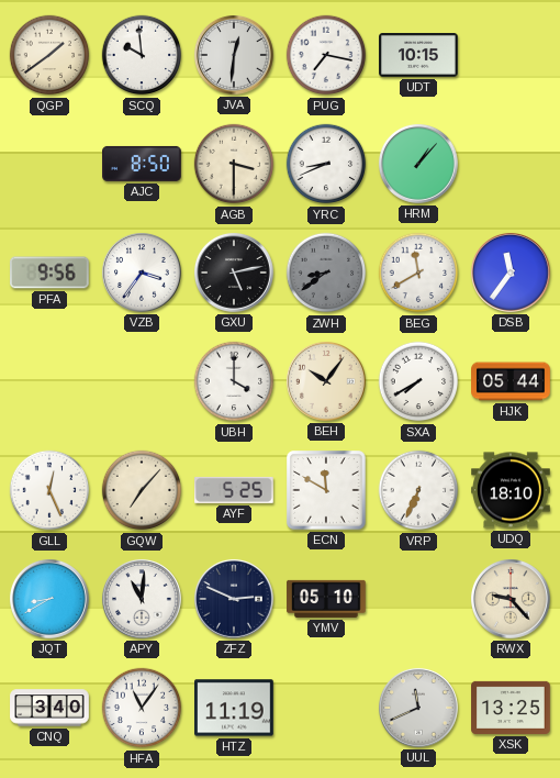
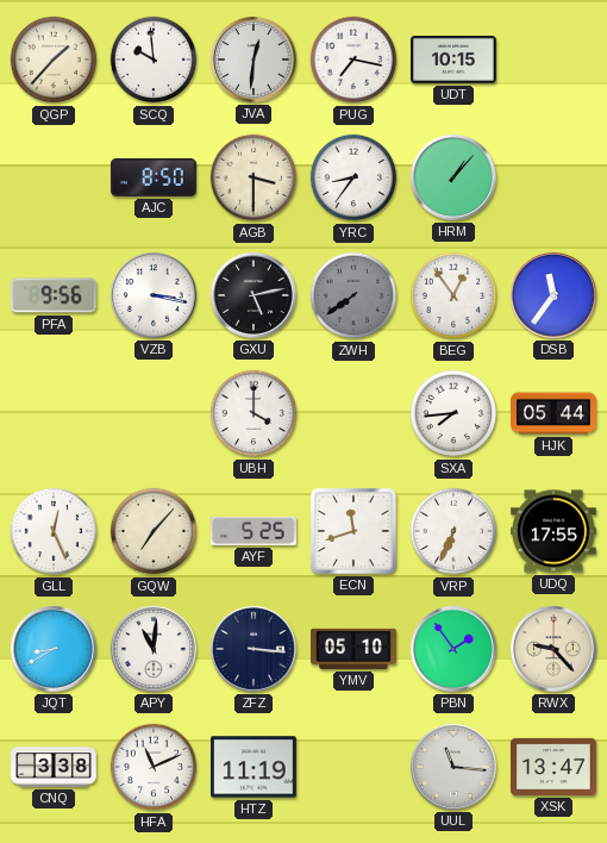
QGP: 1:39 -> 1:37 (54, 60)
YRC: 8:41 -> 8:36 (353, 177)
VZB: 3:36 -> 3:17 (154, 295)
ZWH: 8:39 -> 7:39 (353, 295)
BEG: 11:40 -> 12:54 (453, 295)
BEH: 10:06 -> none (326, 381)
SXA: 7:40 -> 7:44 (453, 413)
ECN: 11:50 -> 11:42 (355, 532)
UDQ: 18:10 -> 17:55 (553, 531)
ZFZ: 2:49 -> 3:16 (254, 649)
PBN: none -> 1:54 (453, 649)
CNQ: 3:40 -> 3:38 (54, 767)
HFA: 11:06 -> 11:11 (154, 767)
UUL: 11:41 -> 11:16 (453, 767)
XSK: 13:25 -> 13:47 (553, 767)
